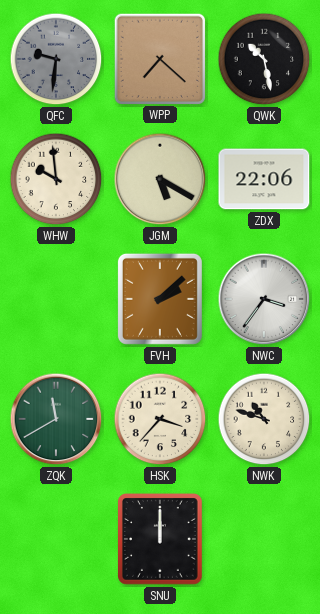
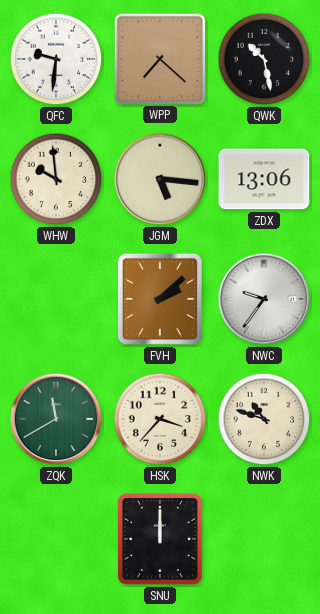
QFC dial: grey -> white (56, 59)
JGM: 5:20 -> 5:16 (160, 179)
ZDX: 22:06 -> 13:06 (264, 179)
NWC: 3:36 -> 9:36 (264, 299)
